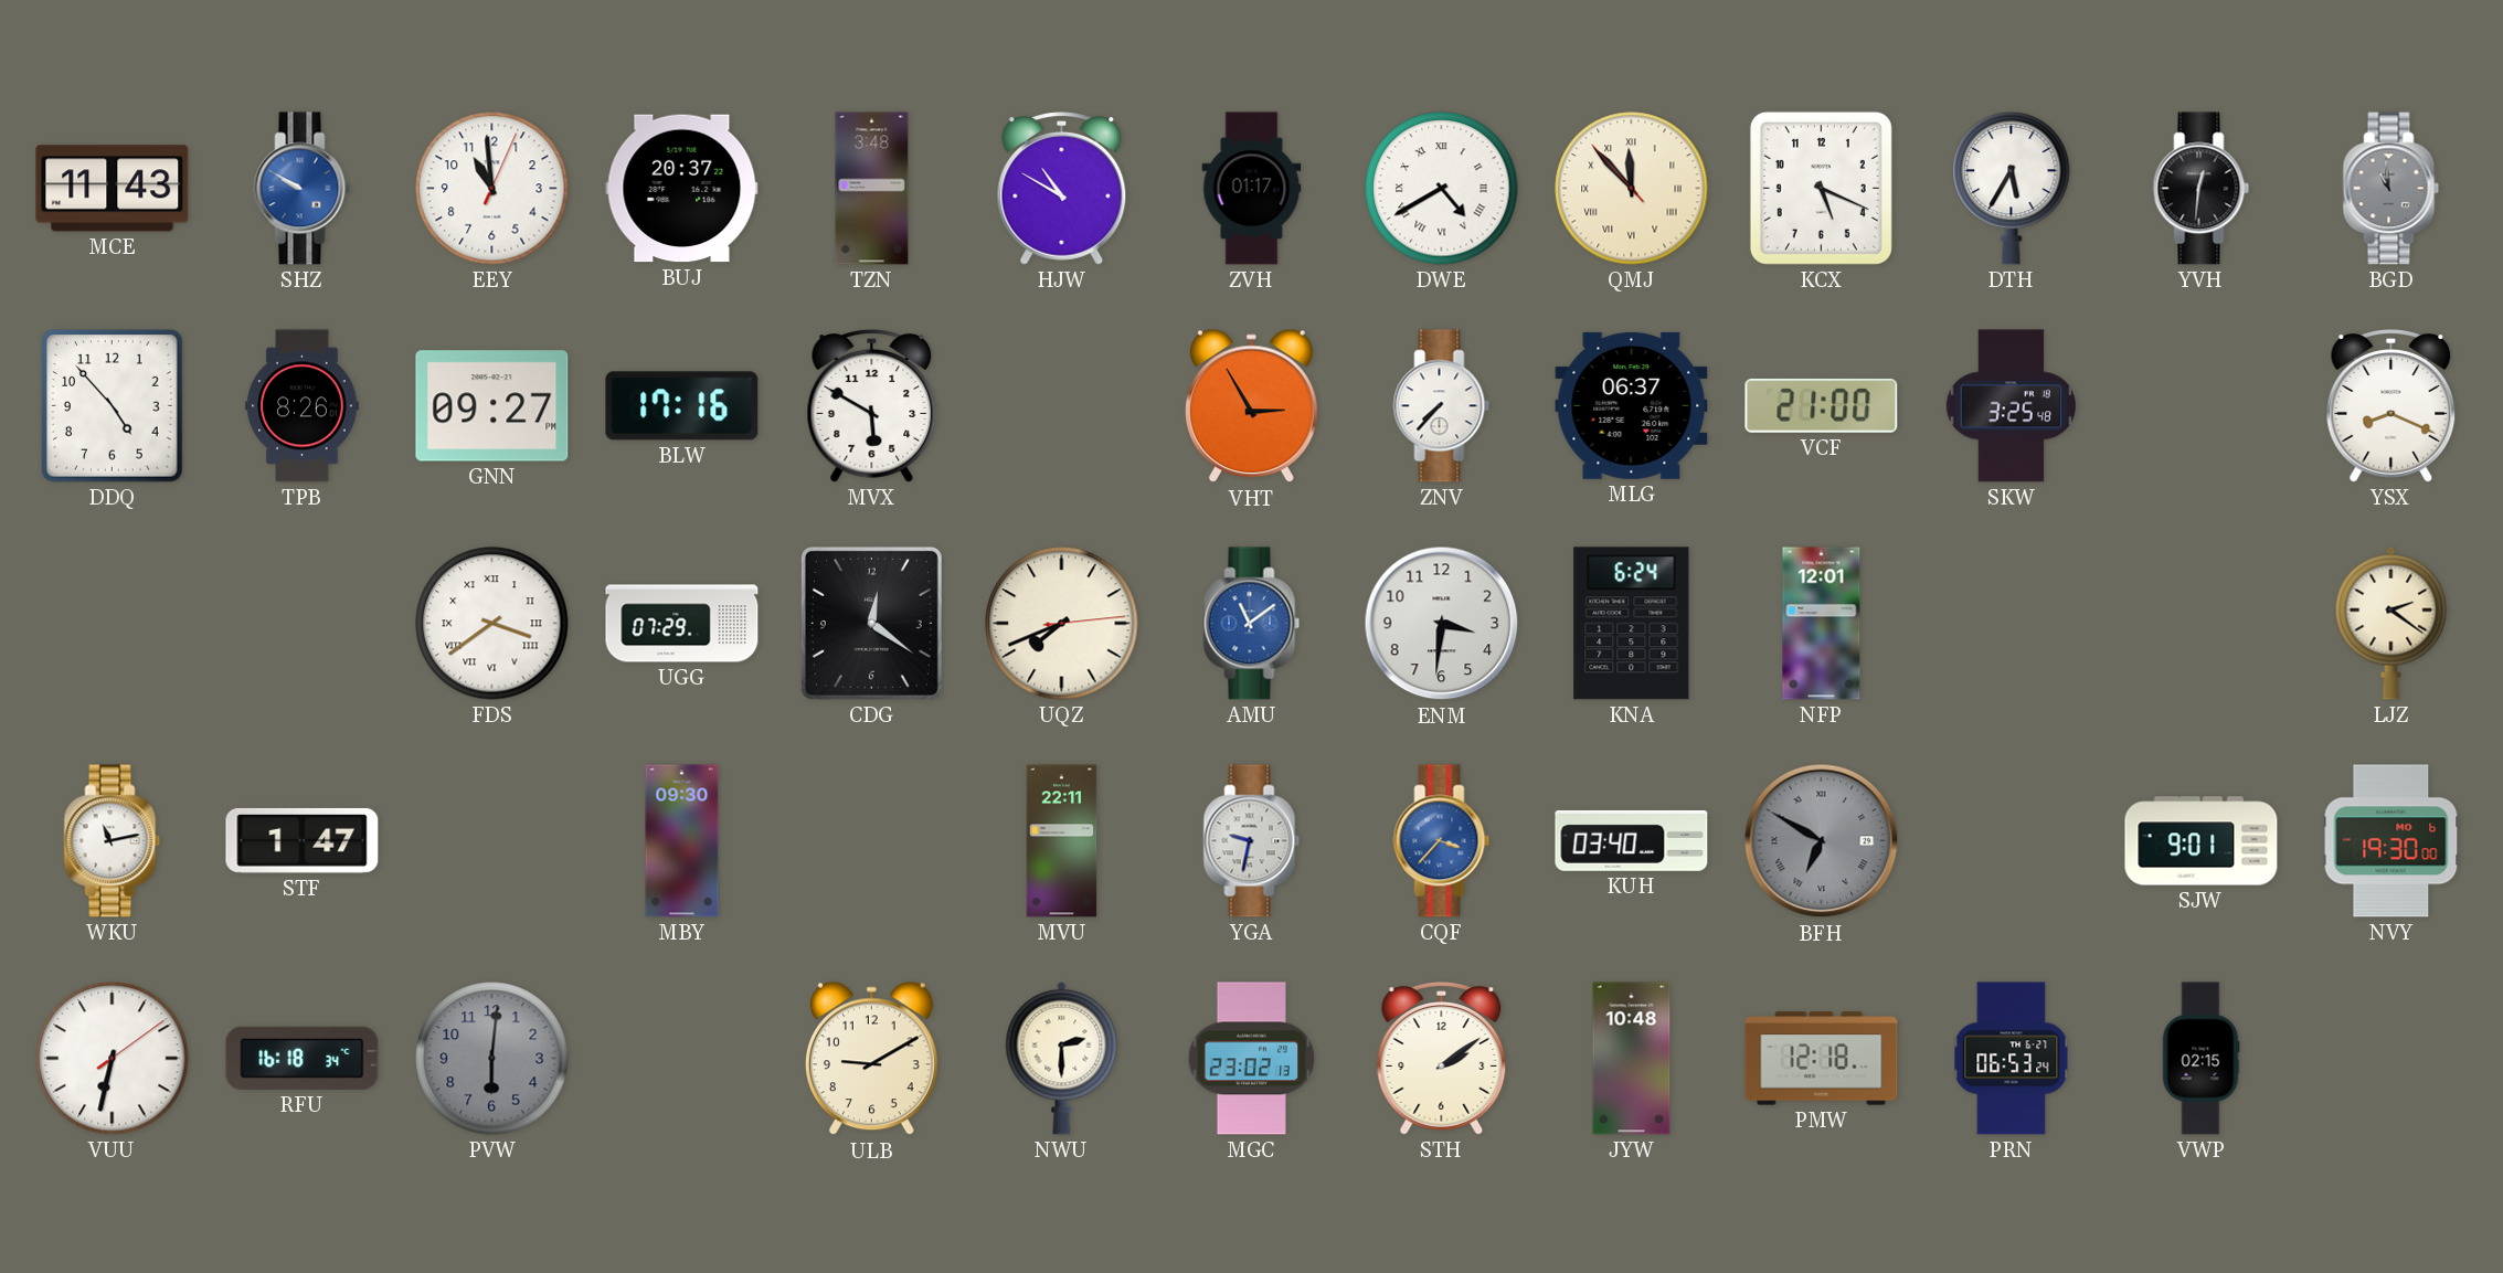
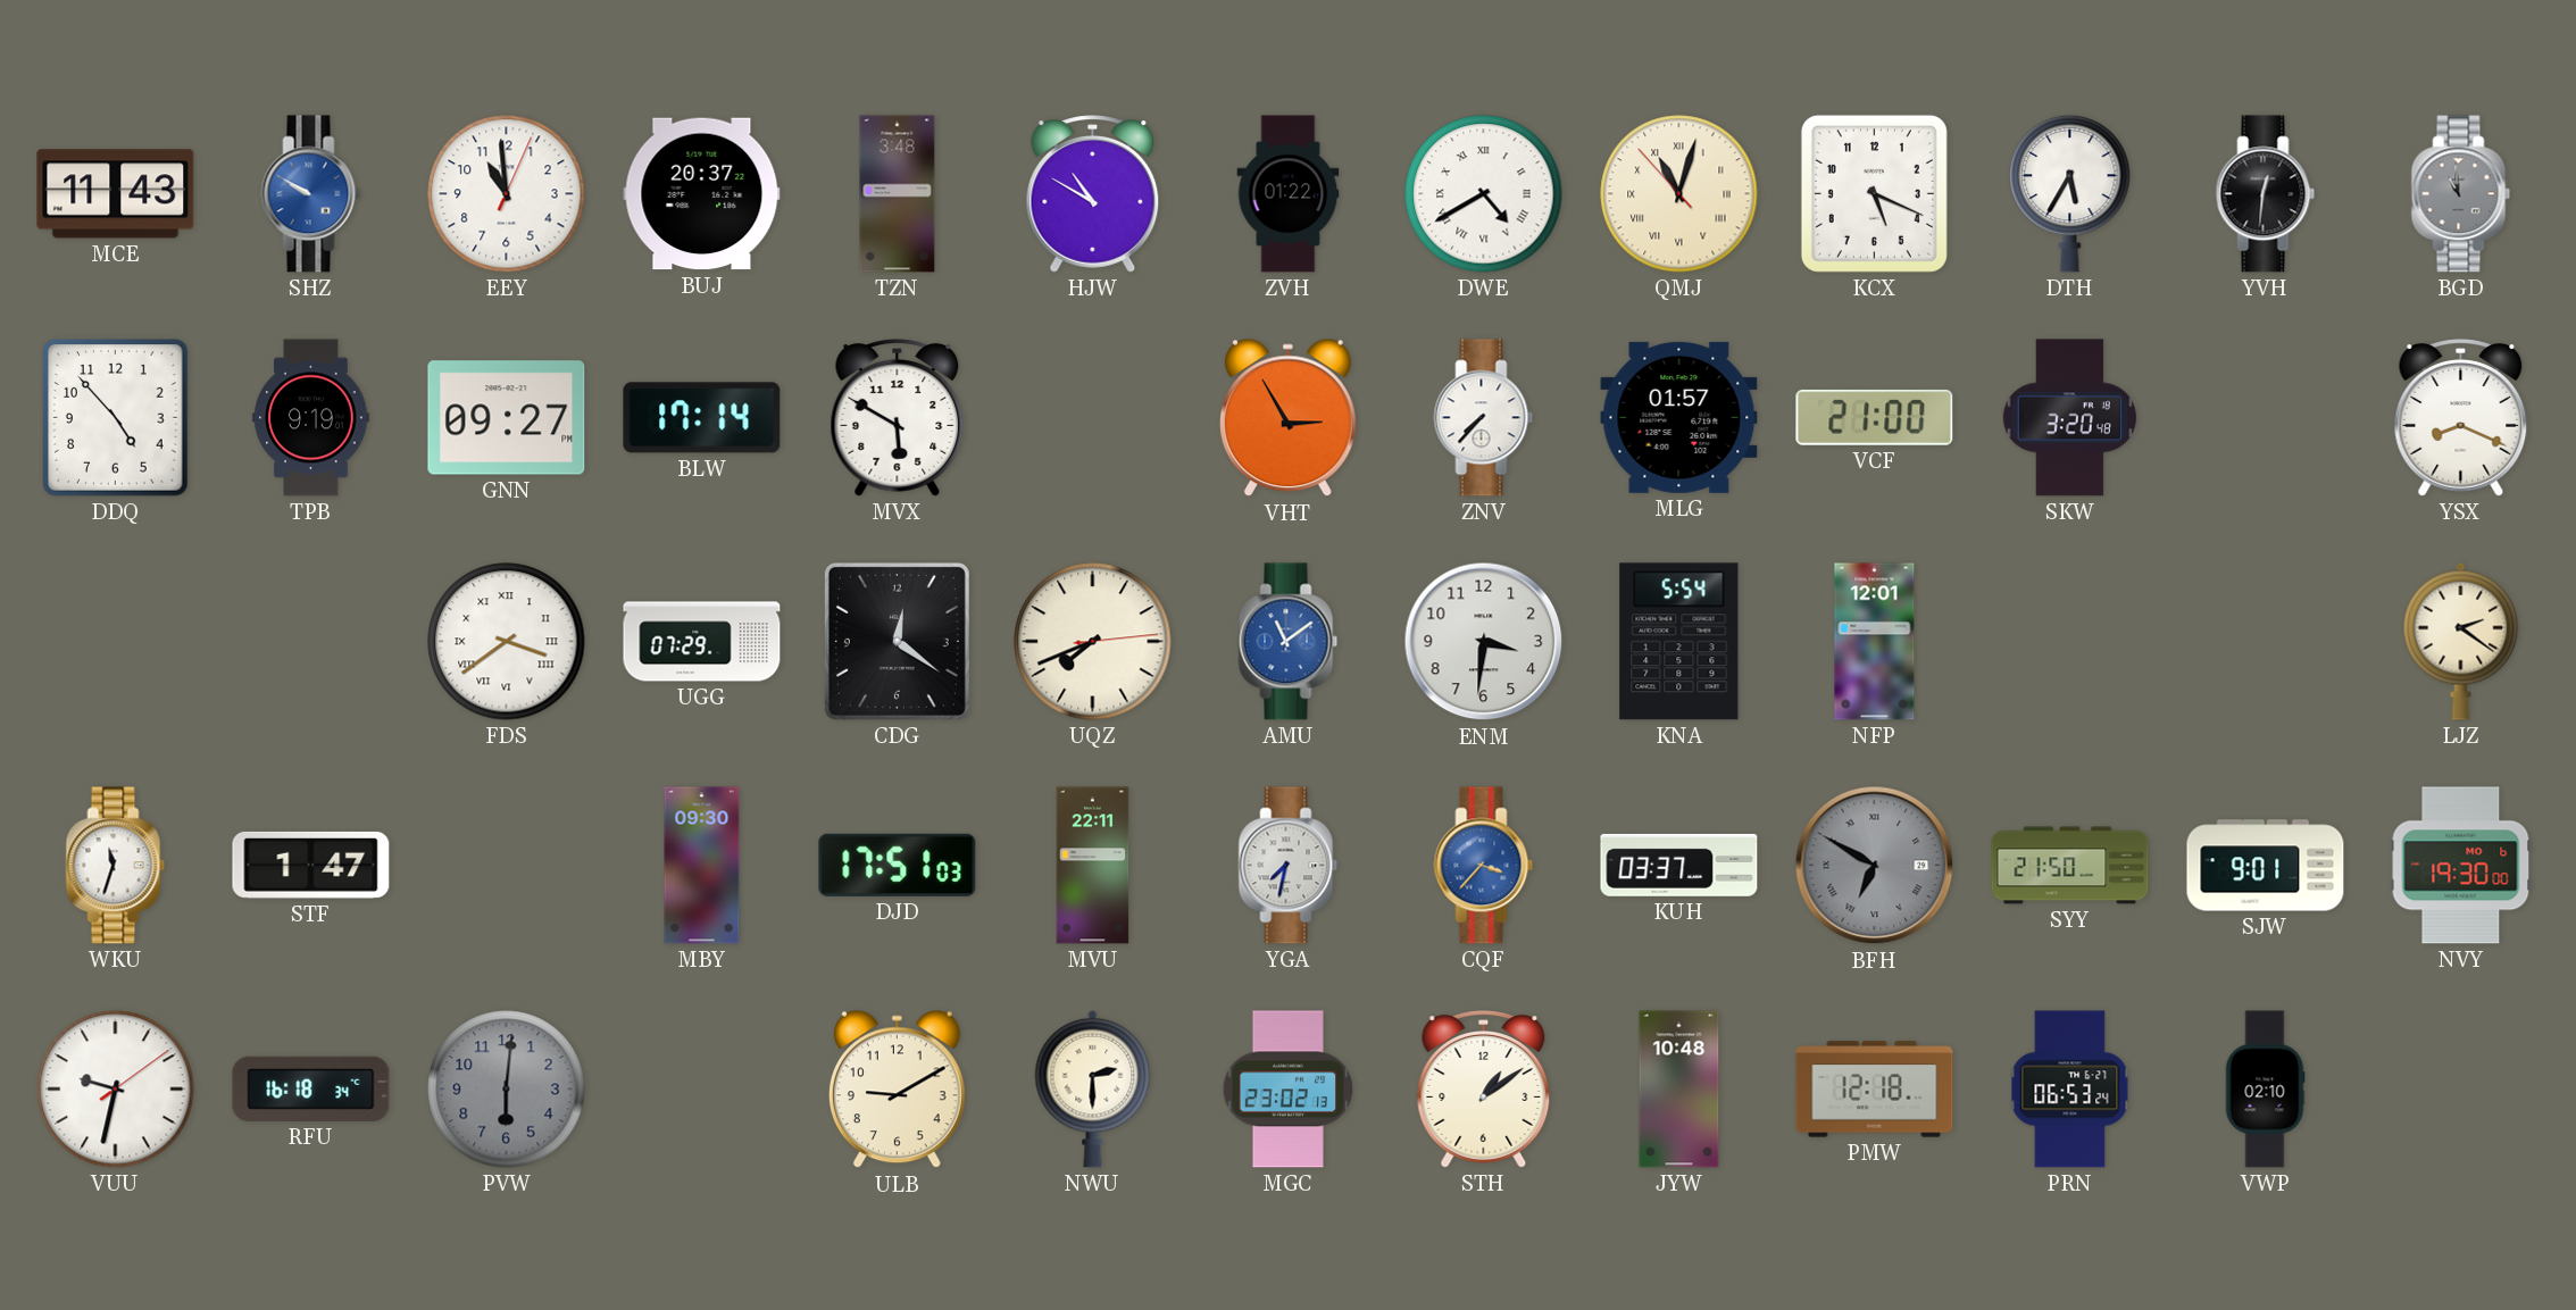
ZVH: 01:17 -> 01:22 (1289, 194)
QMJ: 11:52 -> 11:02 (1679, 194)
TPB: 8:26 -> 9:19 (311, 418)
BLW: 17:16 -> 17:14 (702, 418)
MLG: 06:37 -> 01:57 (1679, 417)
SKW: 3:25 -> 3:20 (2070, 418)
KNA: 6:24 -> 5:54 (1679, 642)
WKU: 11:13 -> 11:33 (116, 866)
DJD: none -> 17:51 (898, 865)
YGA: 9:32 -> 7:32 (1289, 866)
KUH: 03:40 -> 03:37 (1679, 865)
SYY: none -> 21:50 (2070, 866)
VUU: 6:32 -> 9:32 (116, 1090)
STH: 2:09 -> 1:09 (1484, 1090)
VWP: 02:15 -> 02:10 (2265, 1090)
